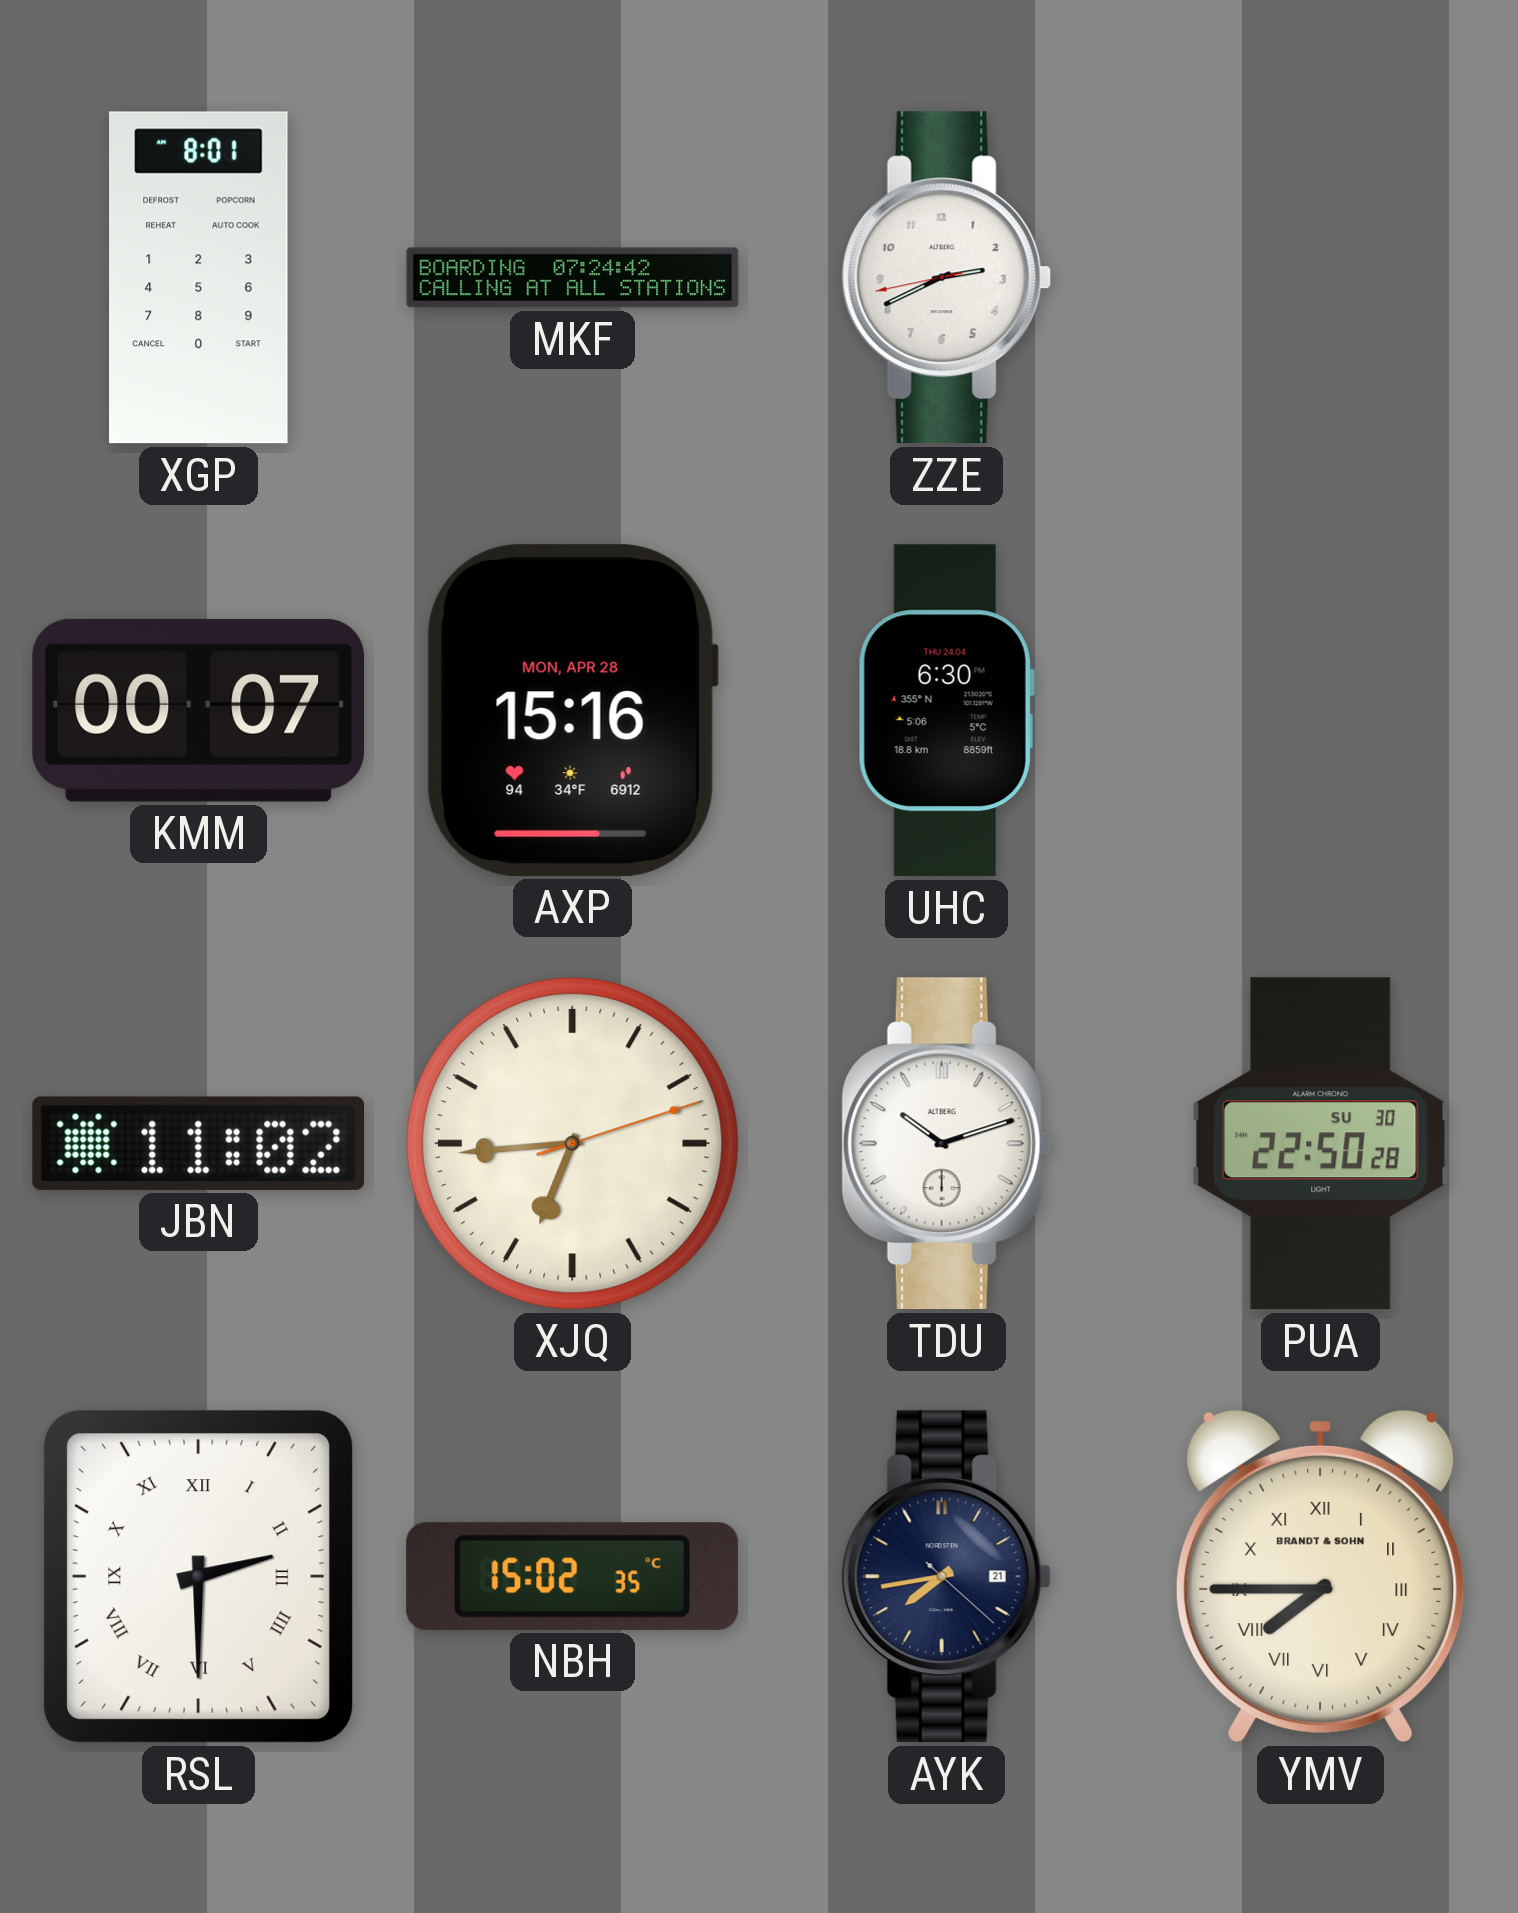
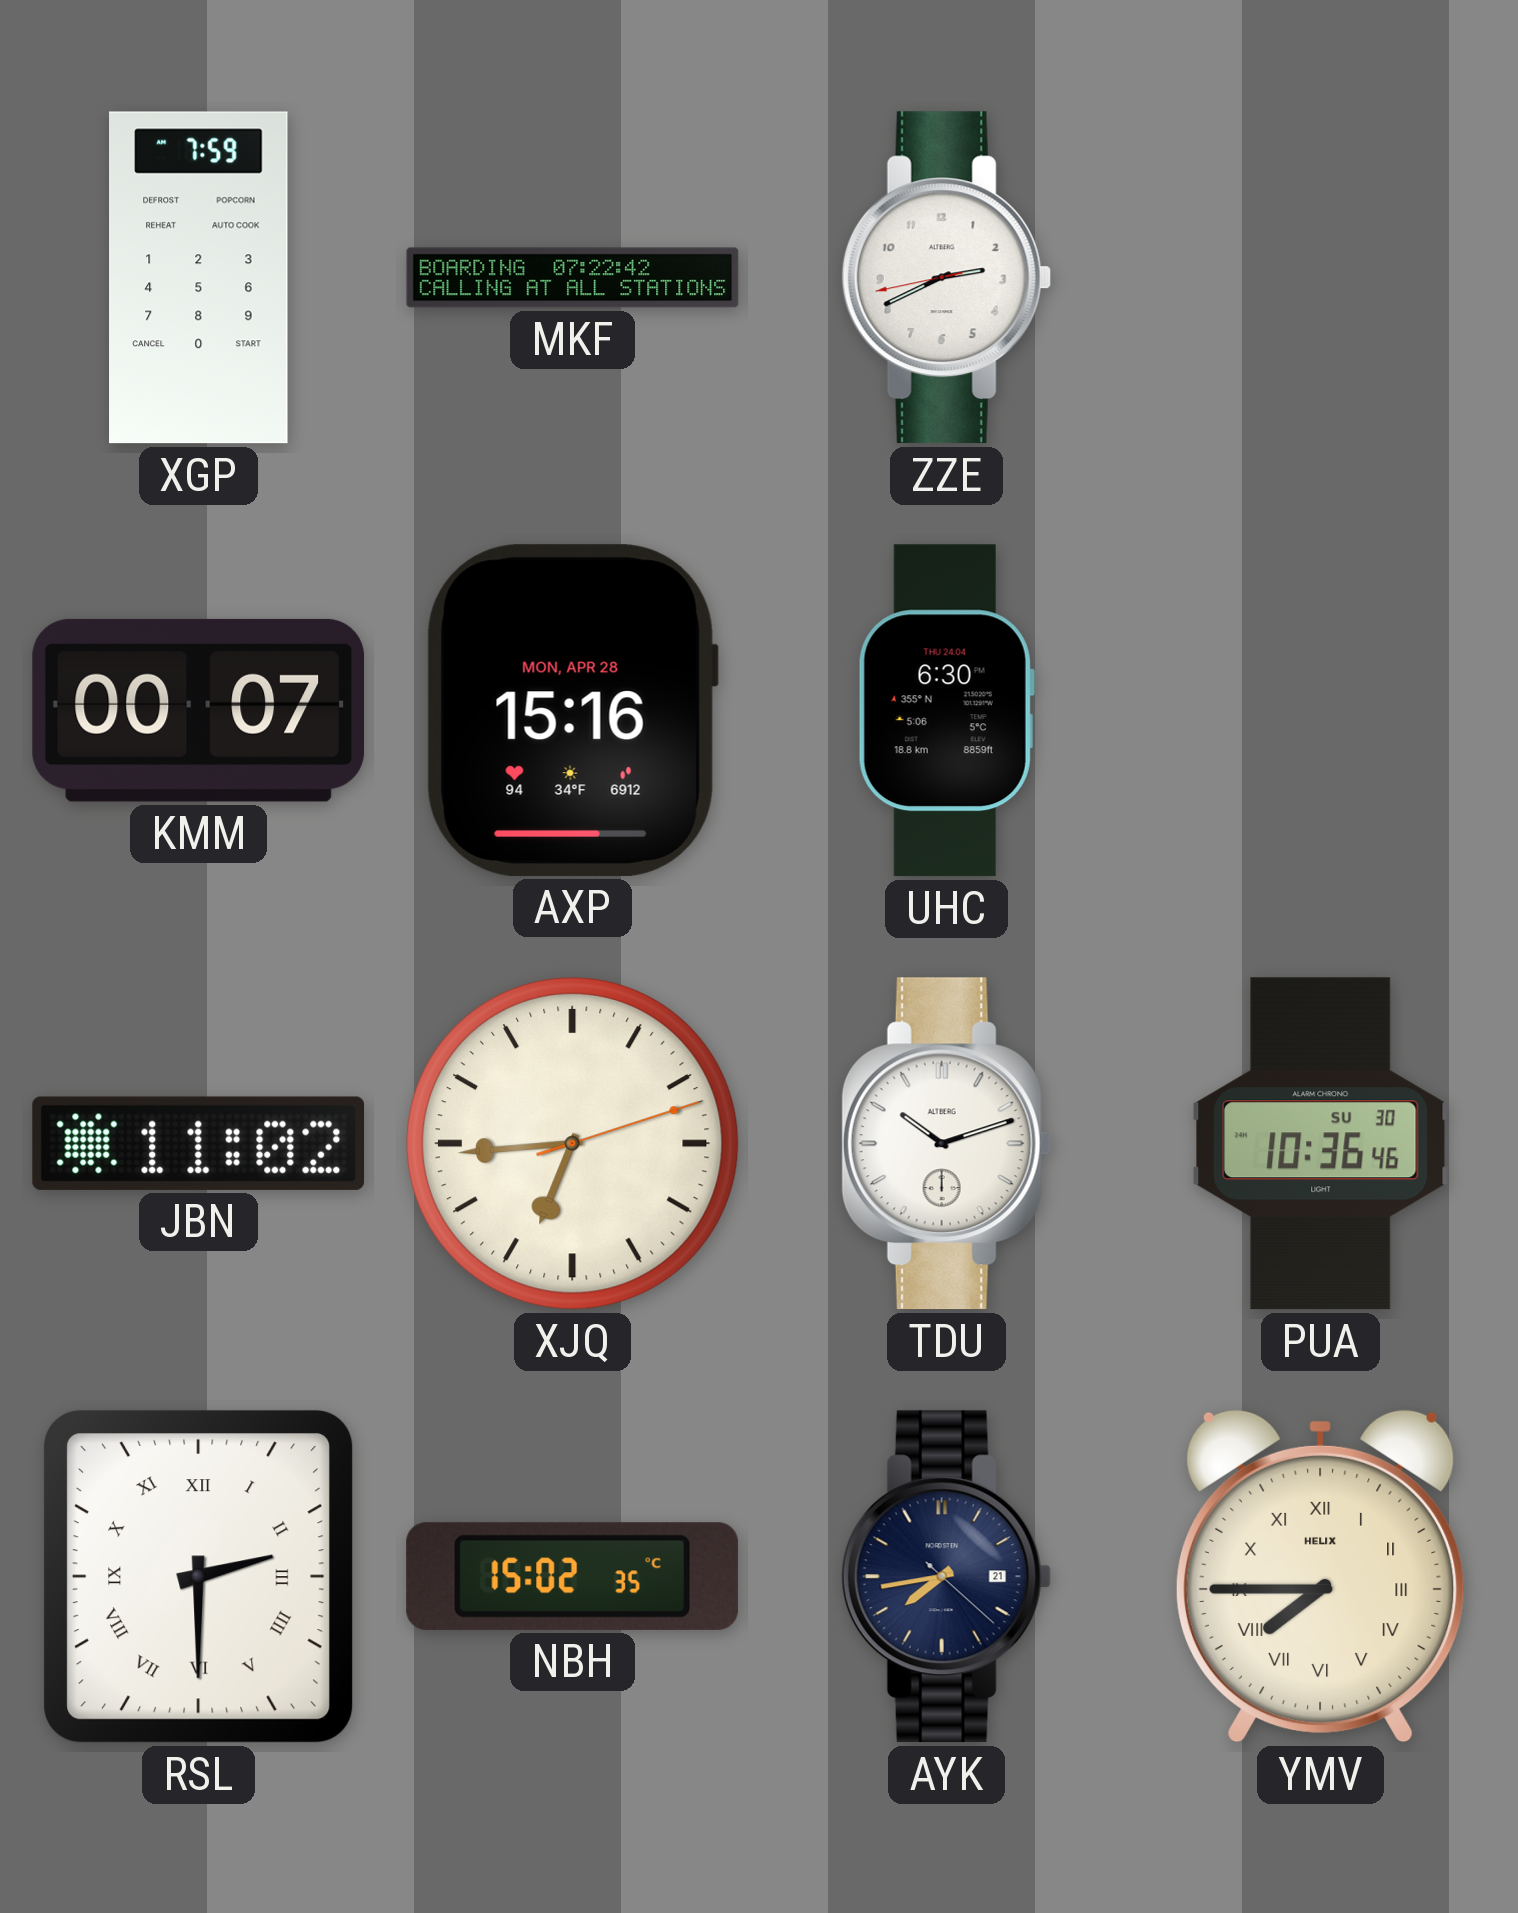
XGP: 8:01 -> 7:59 (199, 278)
MKF: 07:24 -> 07:22 (573, 278)
PUA: 22:50 -> 10:36 (1320, 1144)
YMV brand: BRANDT & SOHN -> HELIX (1320, 1576)
